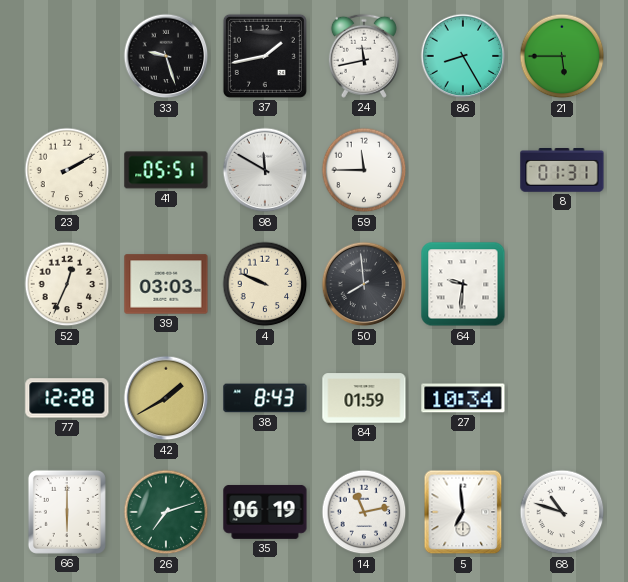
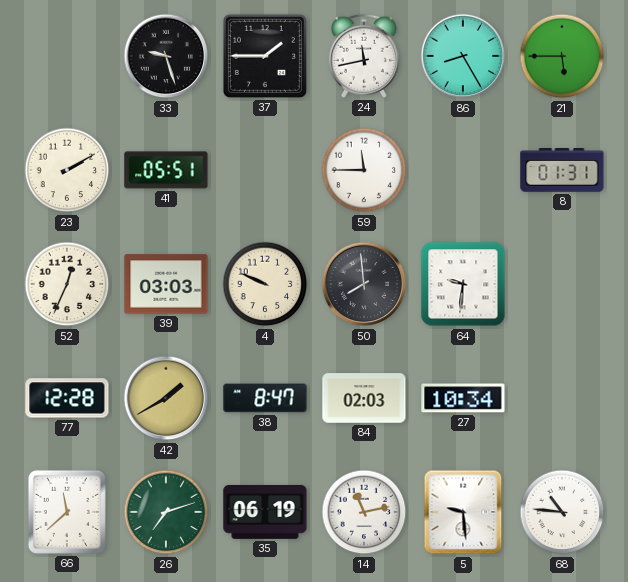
37: 1:43 -> 1:45 (265, 56)
98: 11:50 -> none (265, 170)
38: 8:43 -> 8:47 (265, 398)
84: 01:59 -> 02:03 (364, 398)
66: 6:00 -> 11:38 (67, 512)
5: 6:59 -> 9:29 (463, 512)
68: 10:48 -> 10:46 (562, 512)
